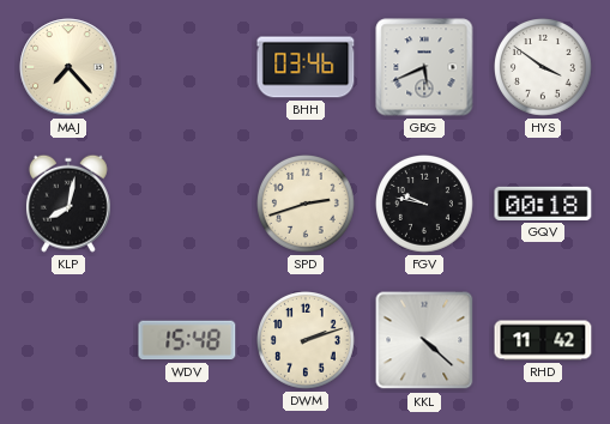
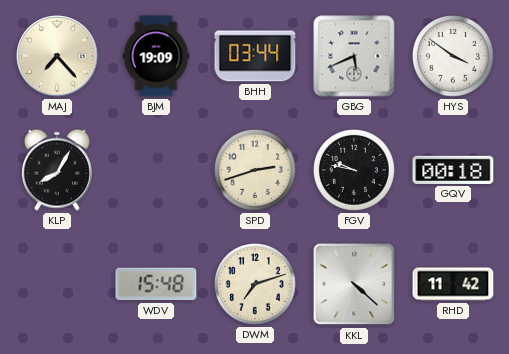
BJM: none -> 19:09 (156, 56)
BHH: 03:46 -> 03:44 (255, 56)
KLP: 8:02 -> 8:05 (57, 170)
DWM: 2:12 -> 7:12 (256, 285)
